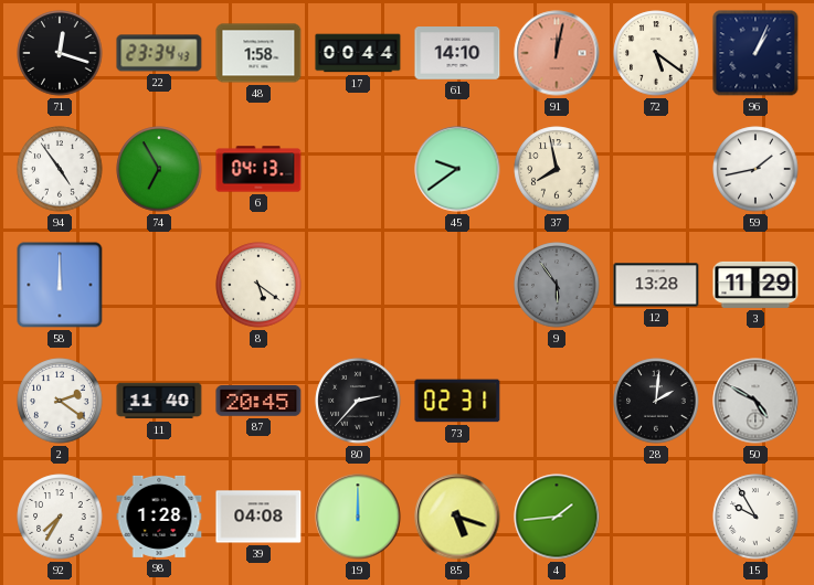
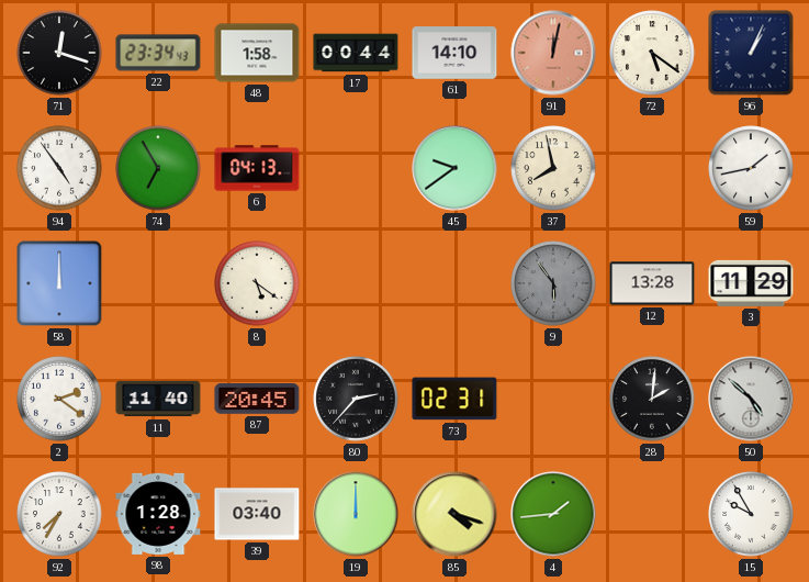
50: 4:50 -> 4:52 (751, 399)
39: 04:08 -> 03:40 (257, 514)
85: 5:18 -> 4:18 (454, 514)
